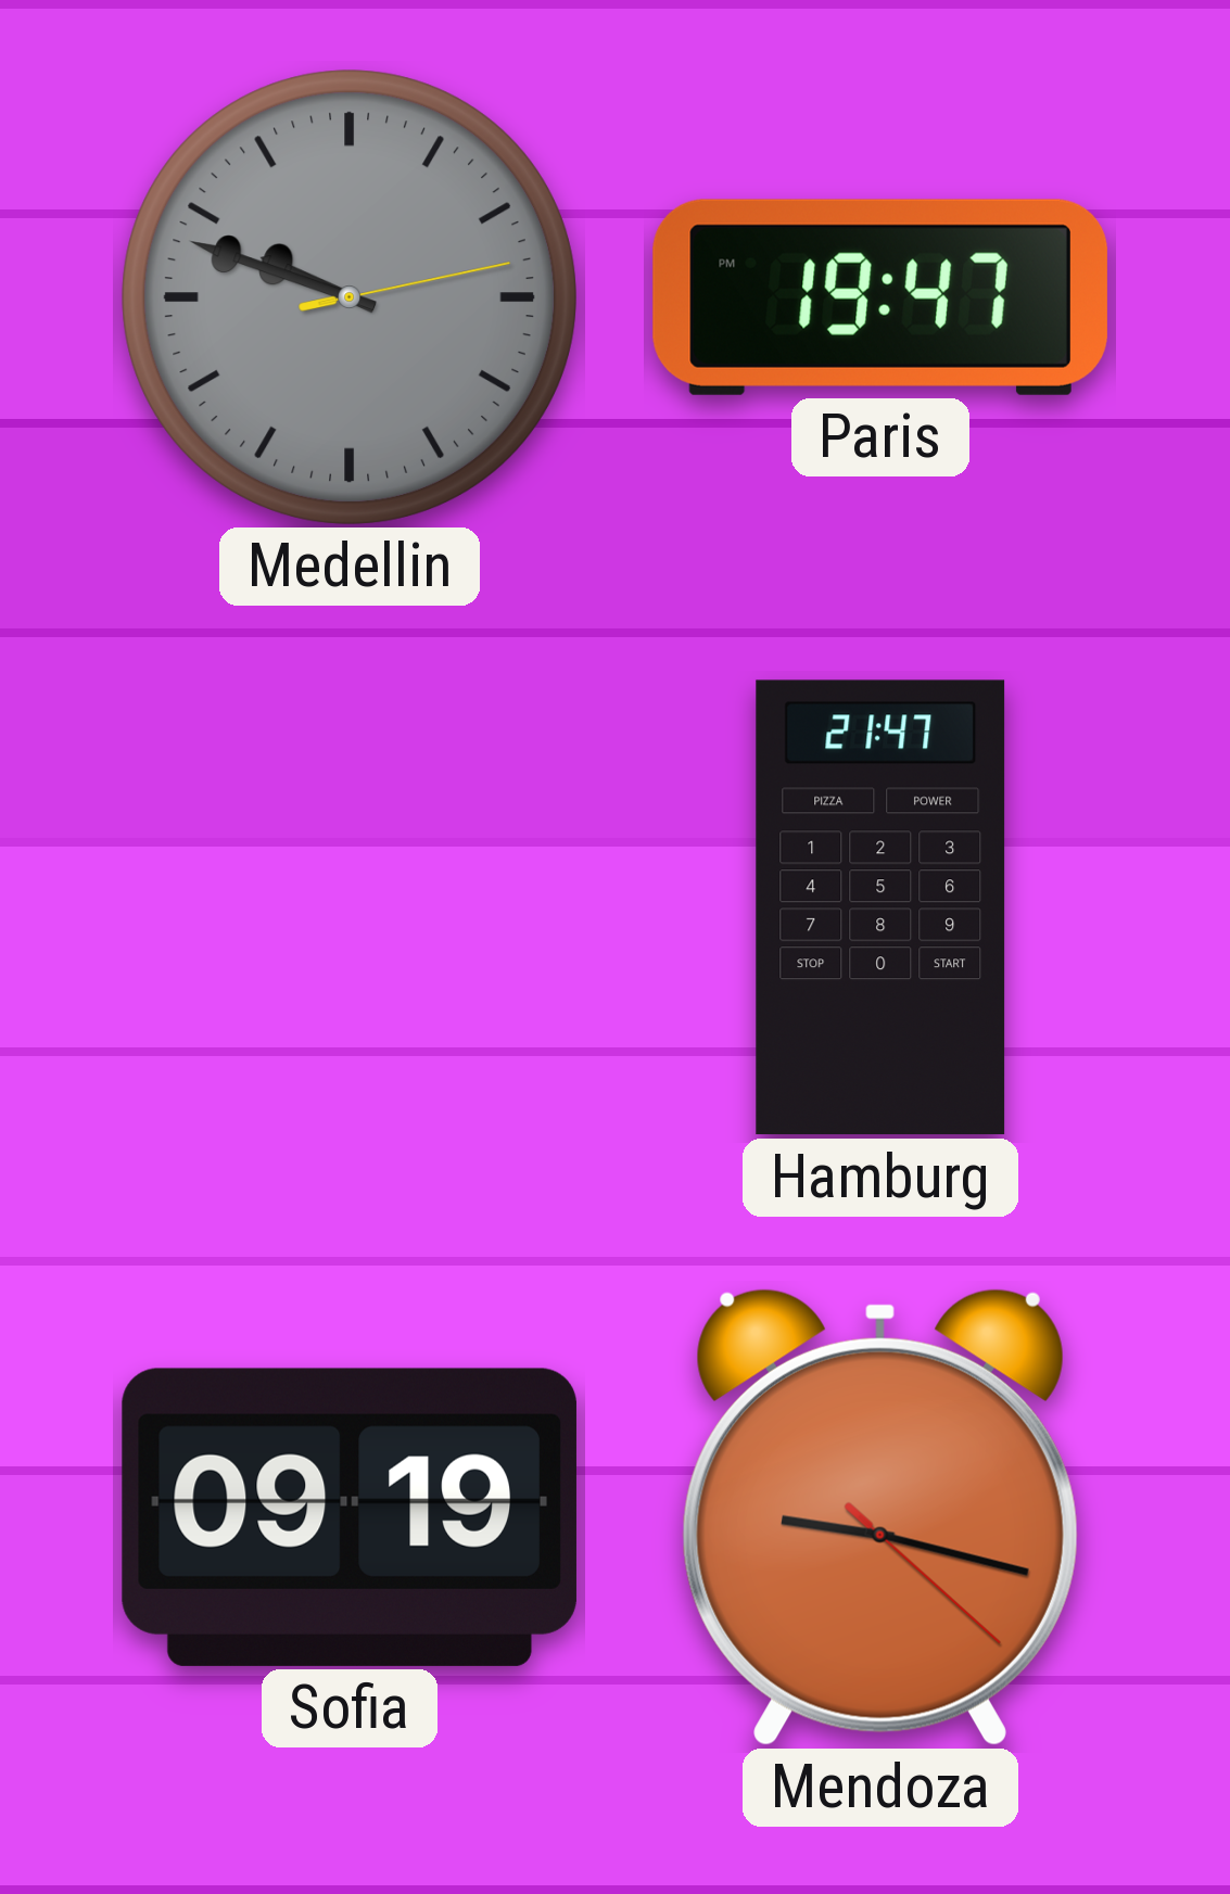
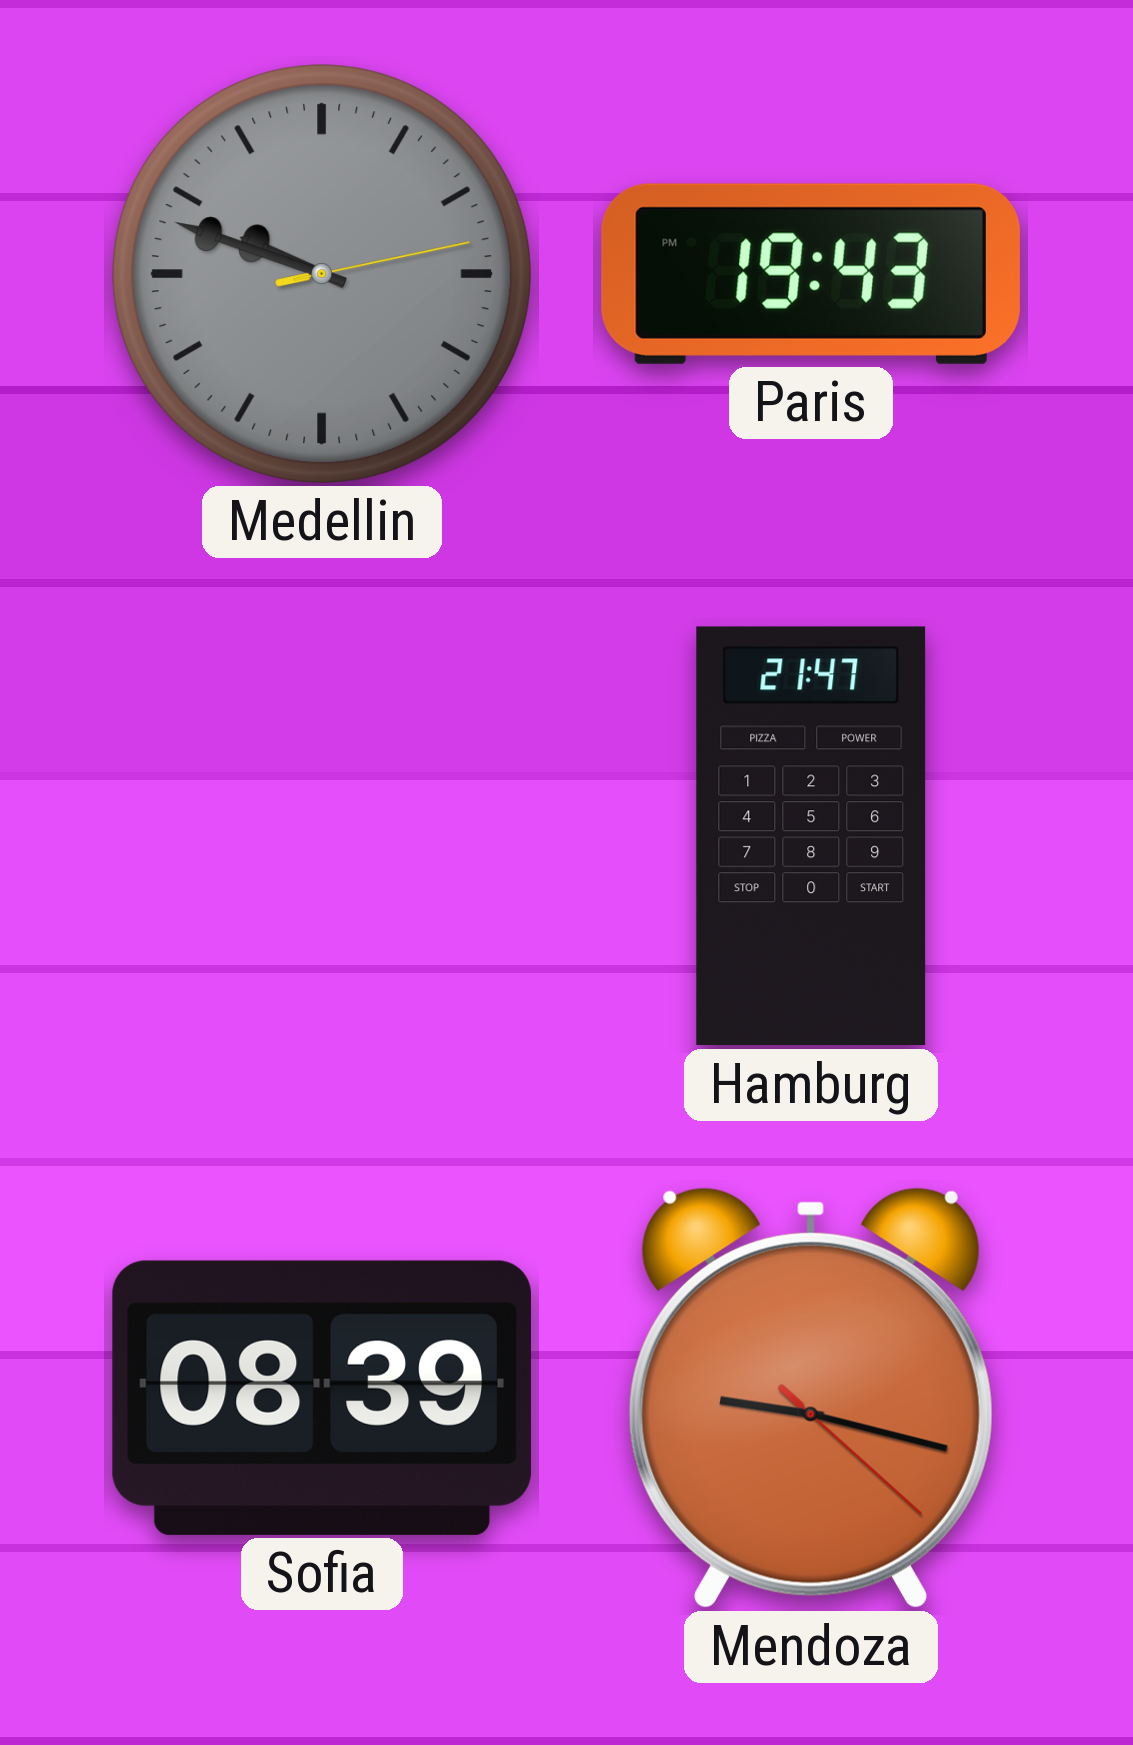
Paris: 19:47 -> 19:43 (811, 274)
Sofia: 09:19 -> 08:39 (322, 1398)
